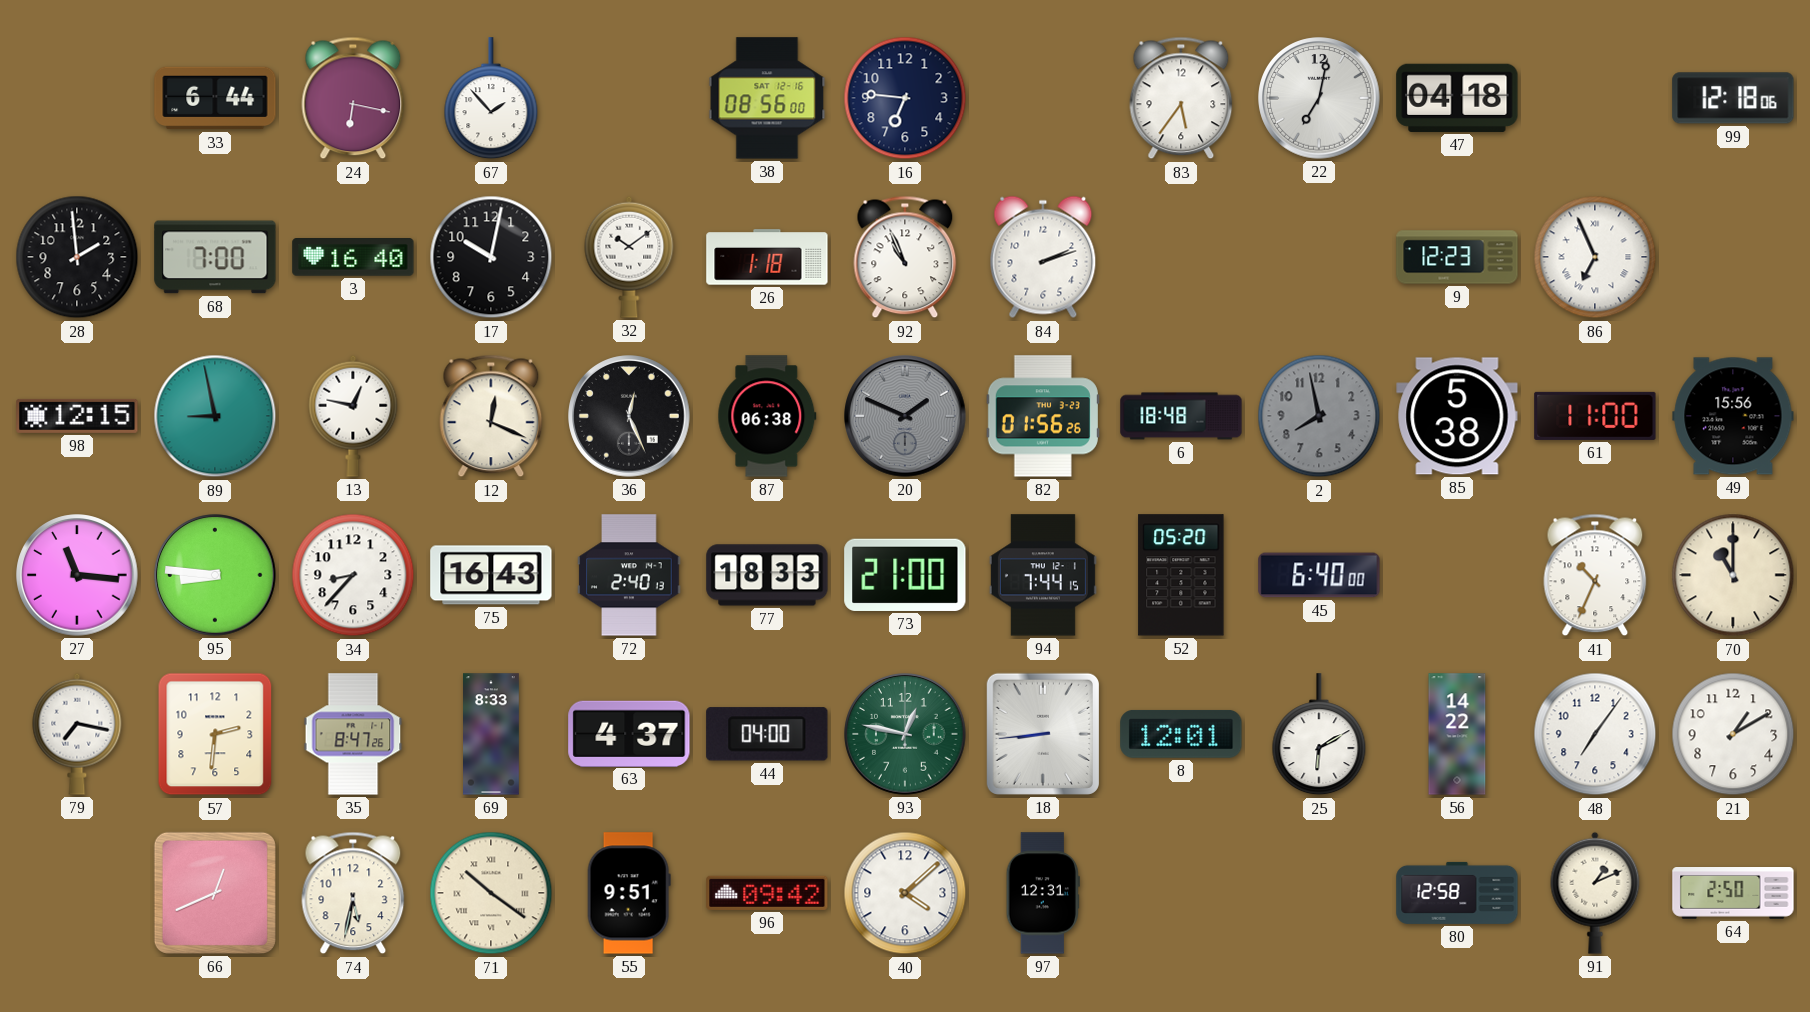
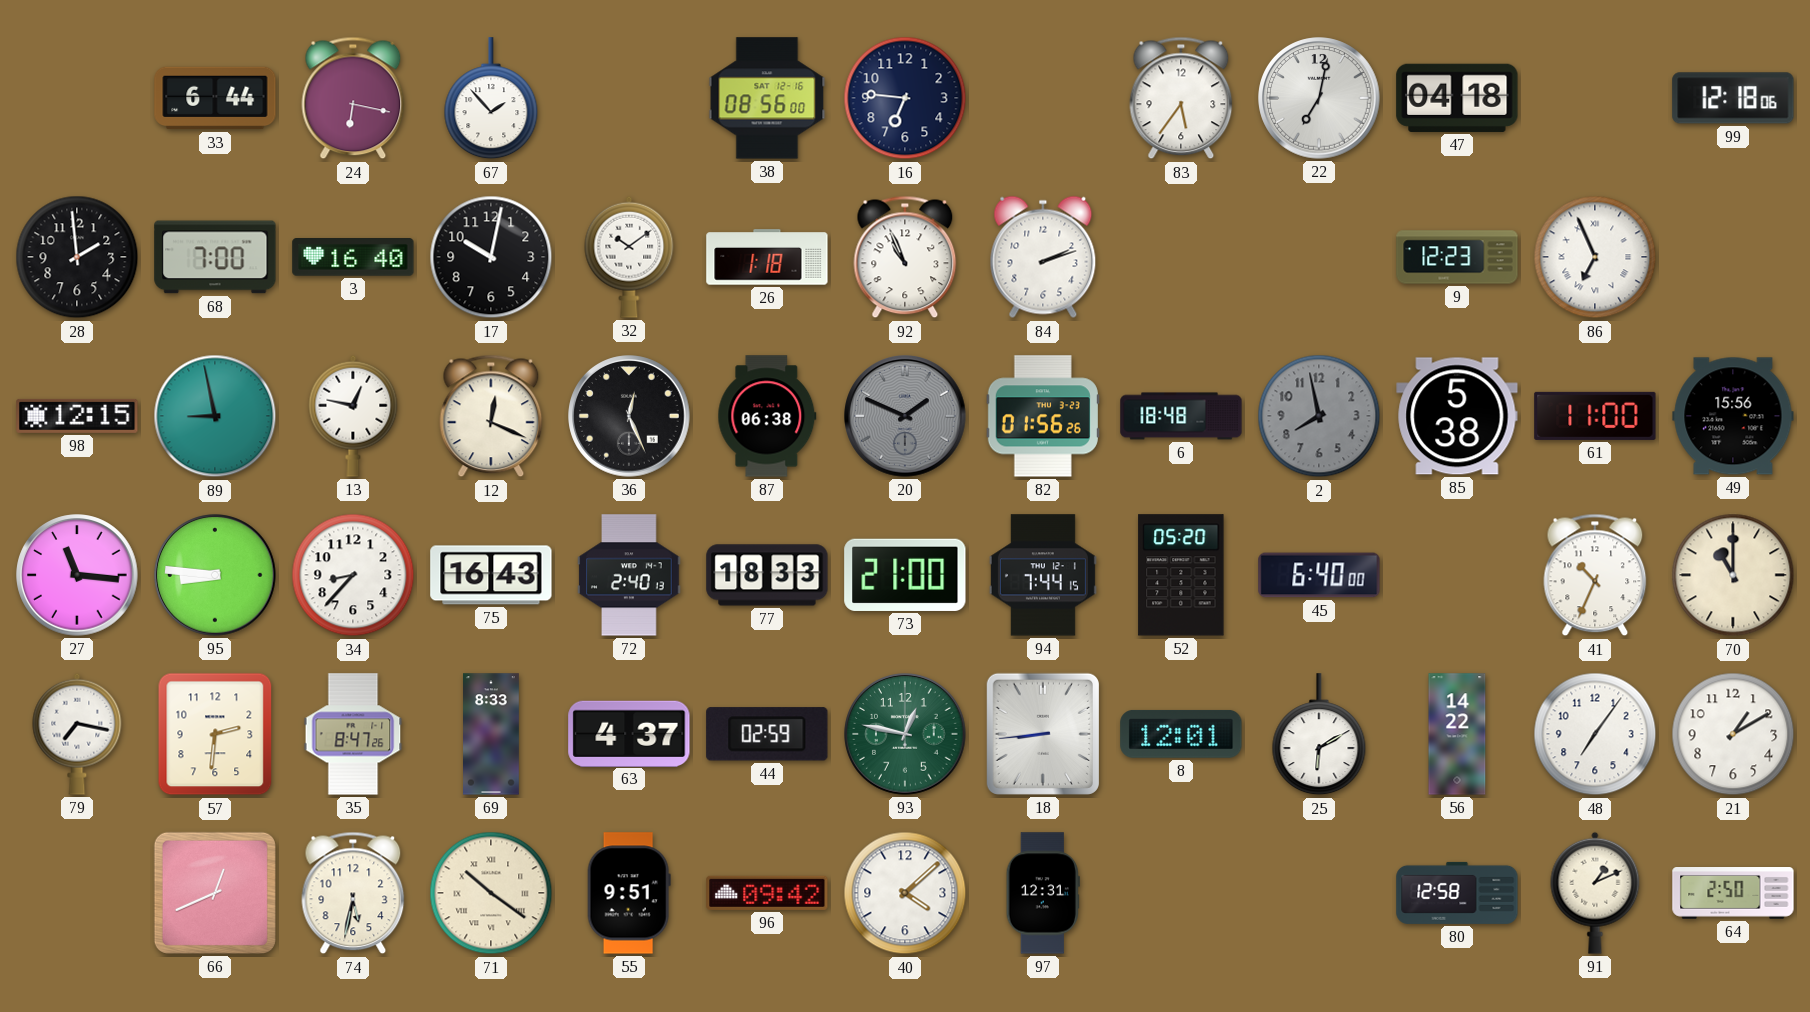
44: 04:00 -> 02:59 (767, 734)
